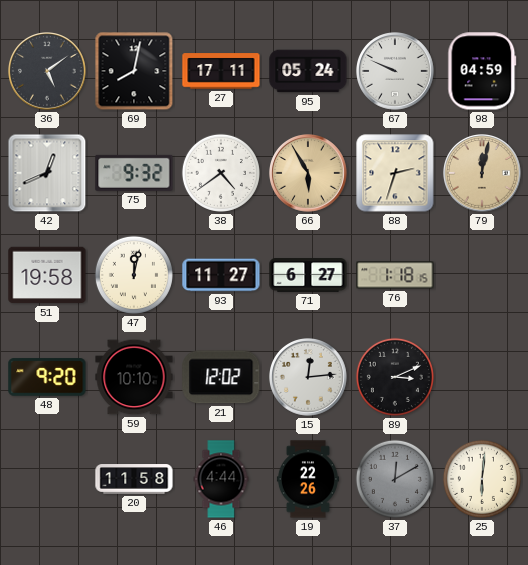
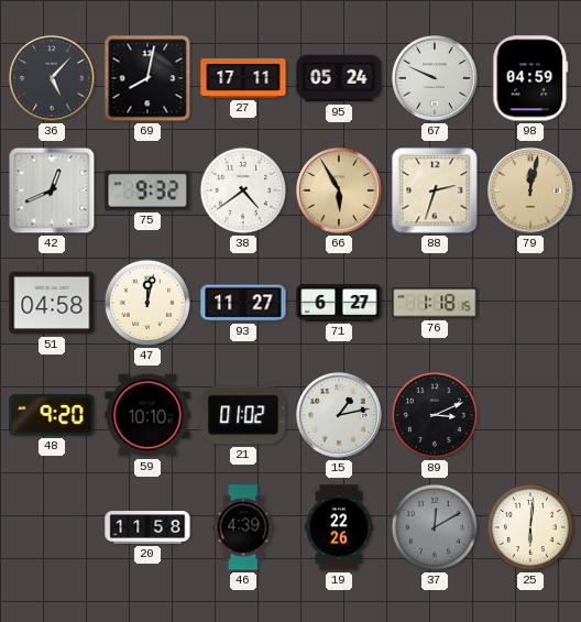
36: 5:09 -> 5:07 (53, 79)
51: 19:58 -> 04:58 (52, 303)
21: 12:02 -> 01:02 (243, 415)
15: 12:14 -> 1:13 (340, 416)
46: 4:44 -> 4:39 (243, 527)
